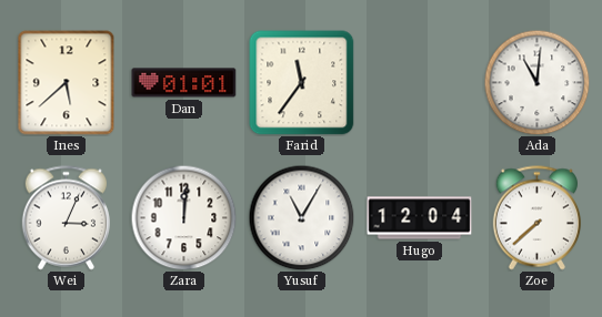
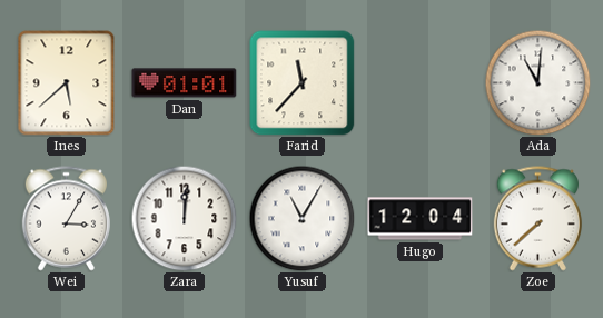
Farid: 11:36 -> 11:37 (303, 83)
Wei: 3:04 -> 3:05 (66, 219)
